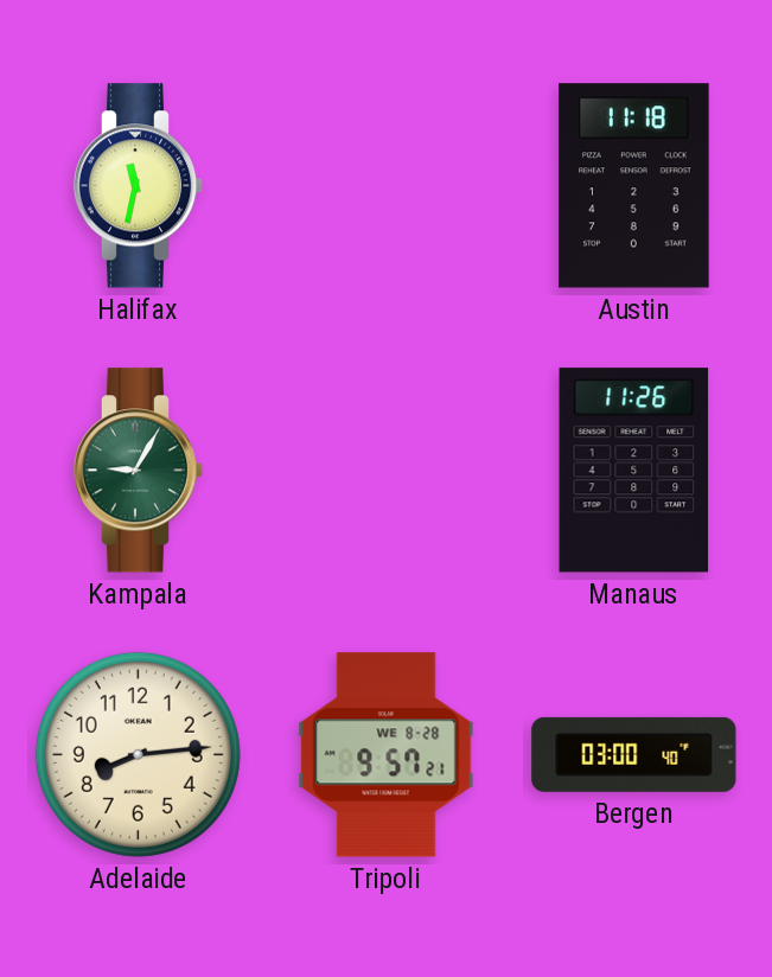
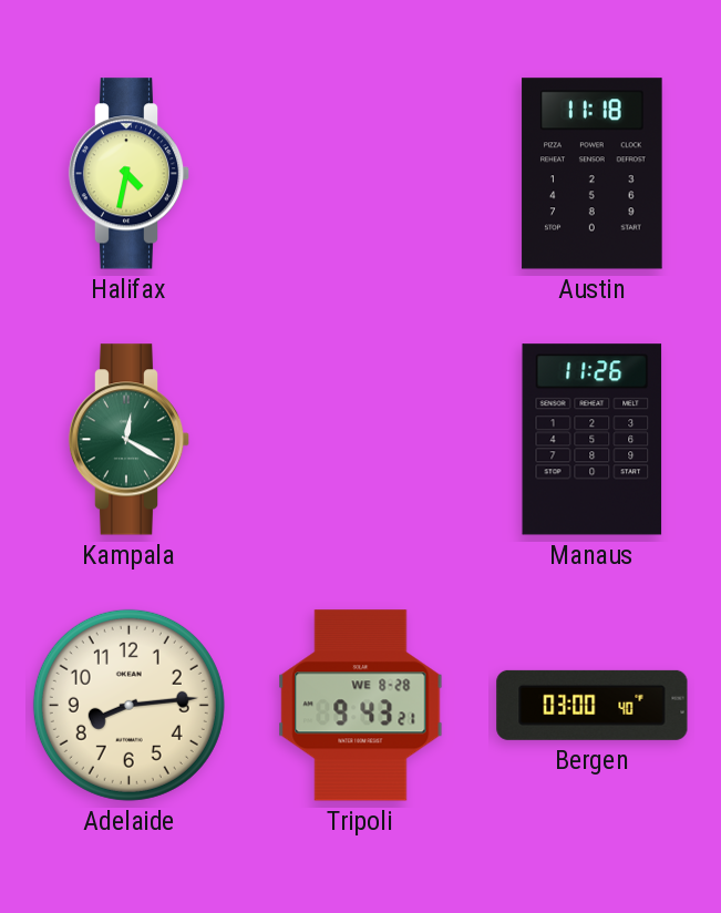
Halifax: 11:32 -> 4:32 (130, 174)
Kampala: 9:05 -> 12:20 (130, 440)
Tripoli: 9:57 -> 9:43 (361, 706)
